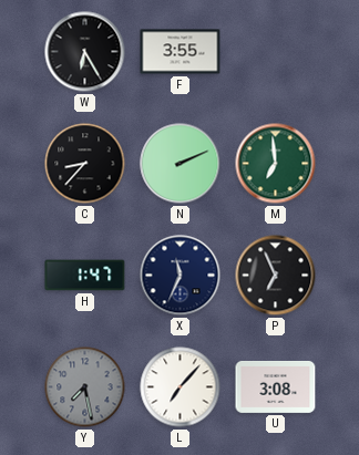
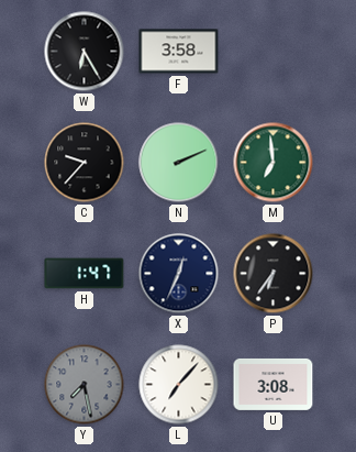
F: 3:55 -> 3:58 (179, 52)
C: 8:37 -> 9:37 (85, 163)
X: 11:34 -> 12:34 (179, 274)
P: 6:56 -> 6:36 (274, 274)
